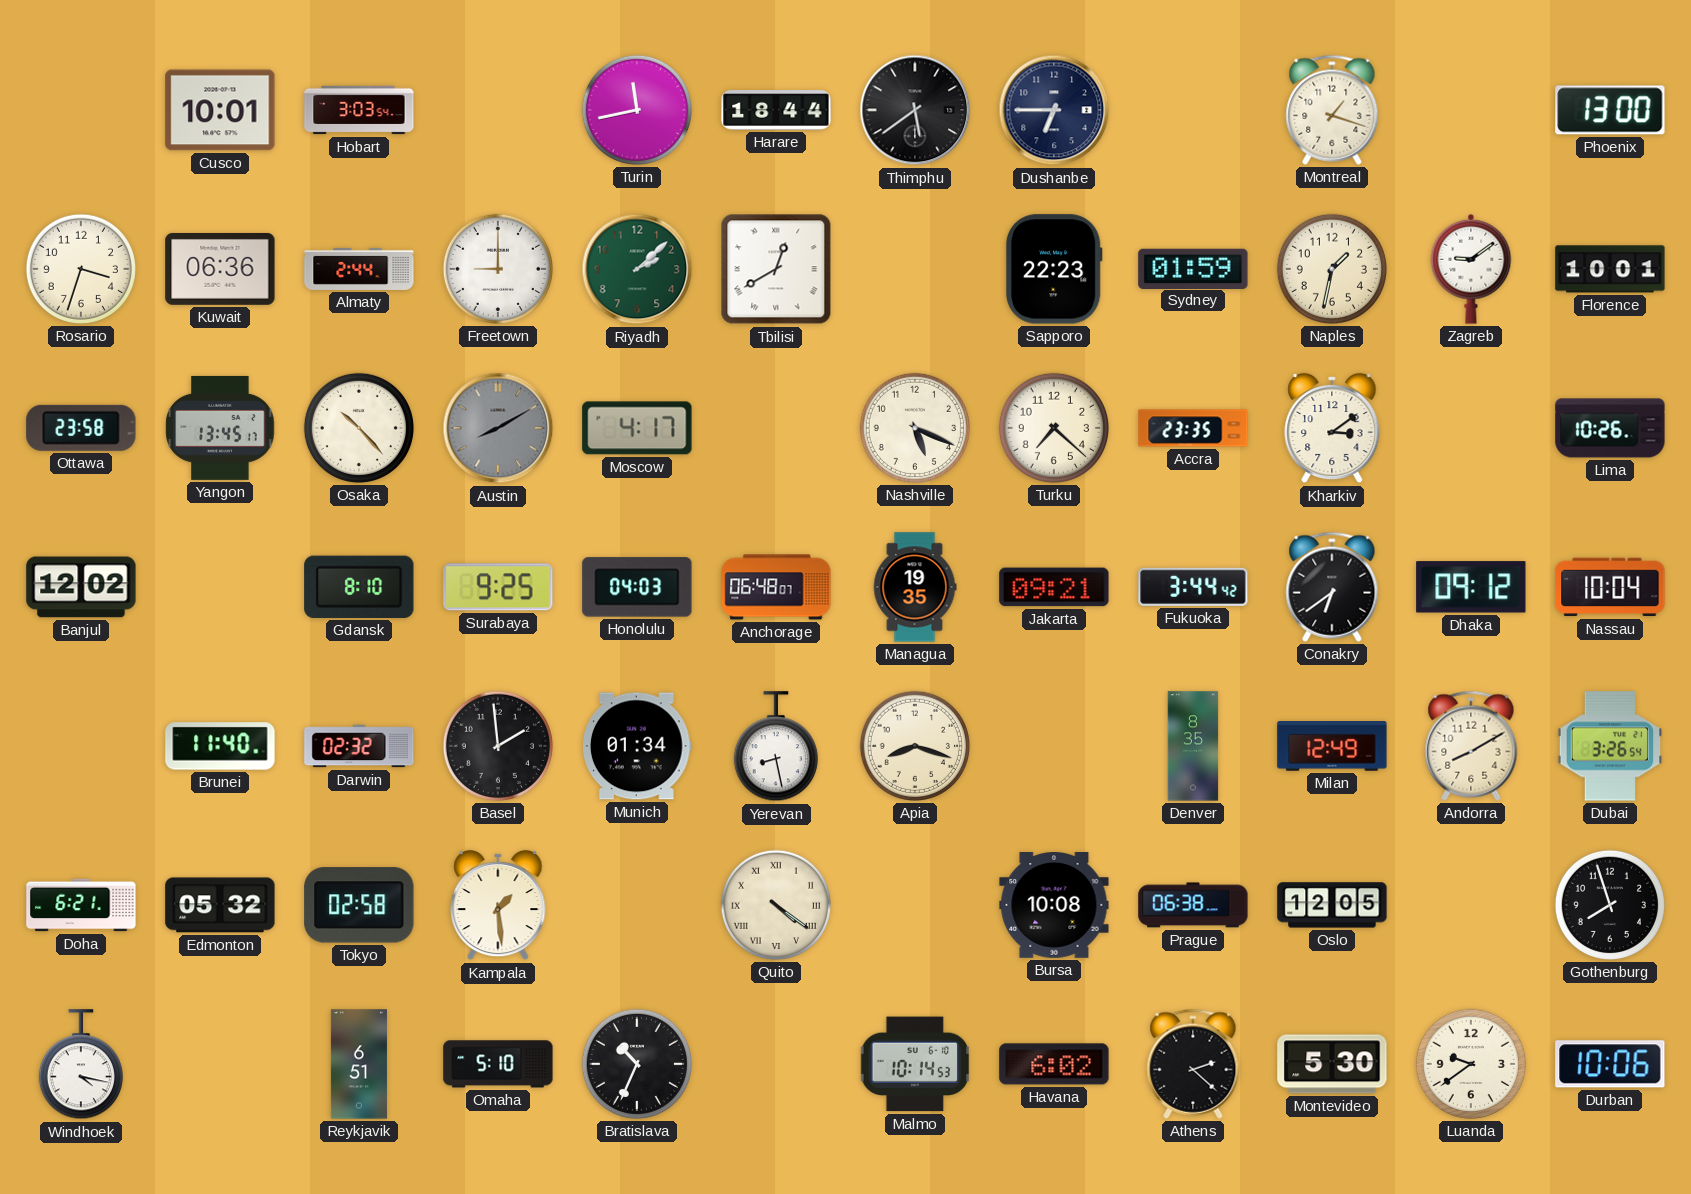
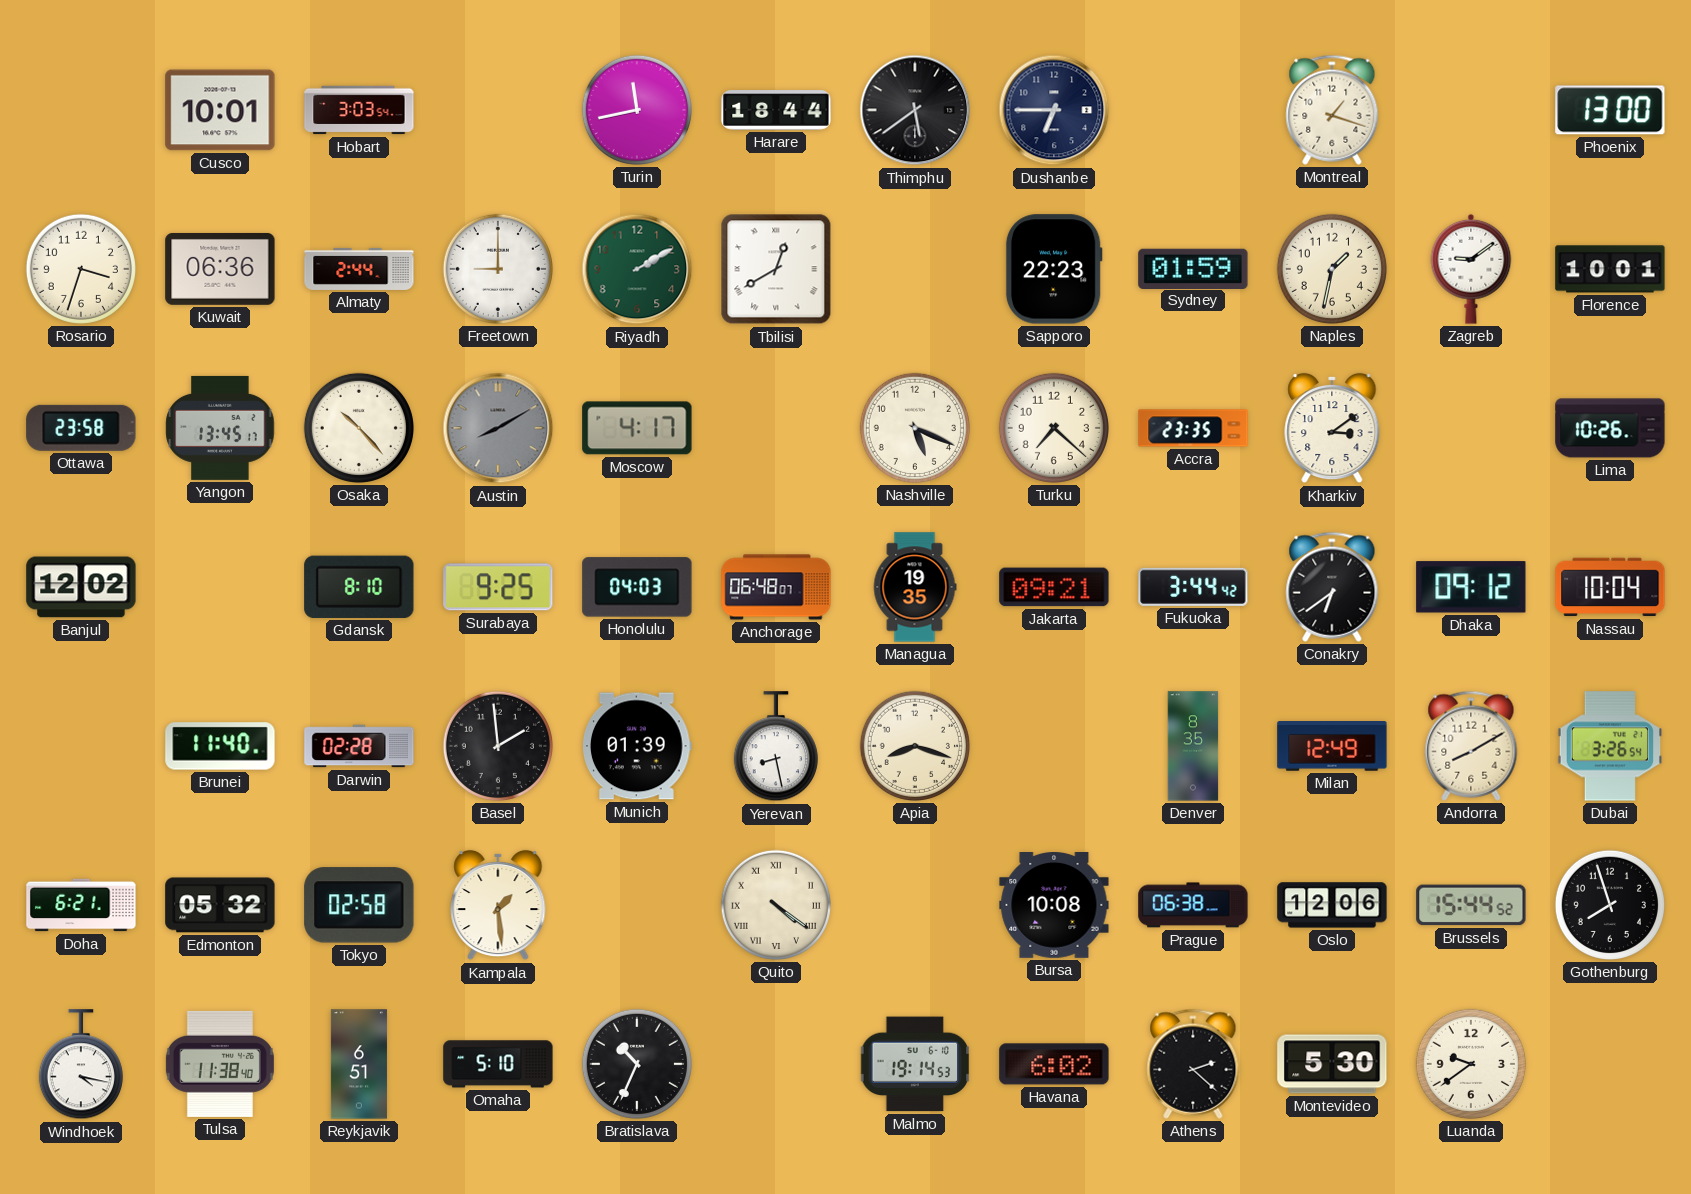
Riyadh: 2:08 -> 2:10 (637, 269)
Darwin: 02:32 -> 02:28 (359, 746)
Munich: 01:34 -> 01:39 (638, 746)
Oslo: 12:05 -> 12:06 (1332, 905)
Brussels: none -> 15:44 (1471, 905)
Tulsa: none -> 11:38 (220, 1064)
Malmo: 10:14 -> 19:14 (915, 1064)
Durban: 10:06 -> none (1610, 1064)
